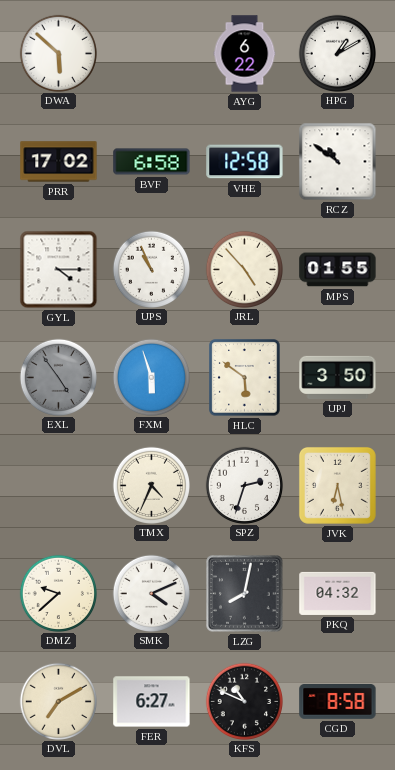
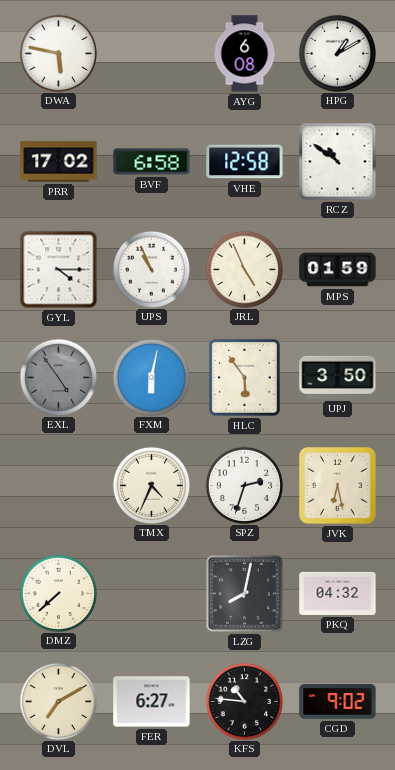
DWA: 5:52 -> 5:47 (58, 53)
AYG: 6:22 -> 6:08 (245, 54)
JRL: 4:53 -> 4:56 (244, 269)
MPS: 01:55 -> 01:59 (338, 270)
FXM: 5:57 -> 6:02 (151, 377)
HLC: 5:51 -> 5:54 (245, 378)
DMZ: 9:38 -> 7:38 (58, 593)
SMK: 4:11 -> none (151, 593)
KFS: 10:49 -> 10:46 (244, 701)
CGD: 8:58 -> 9:02 (338, 702)
